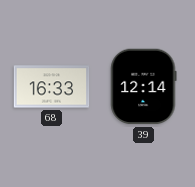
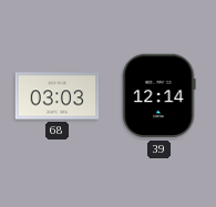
68: 16:33 -> 03:03 (58, 96)
